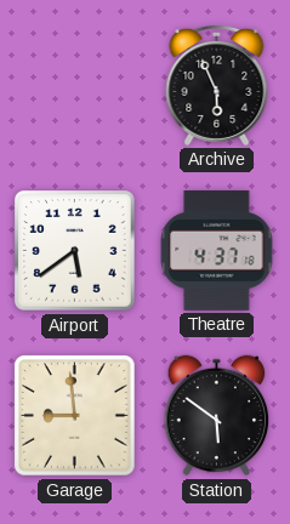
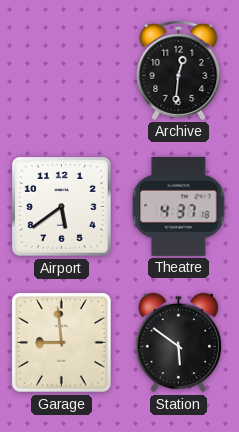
Archive: 5:56 -> 12:31 (179, 70)
